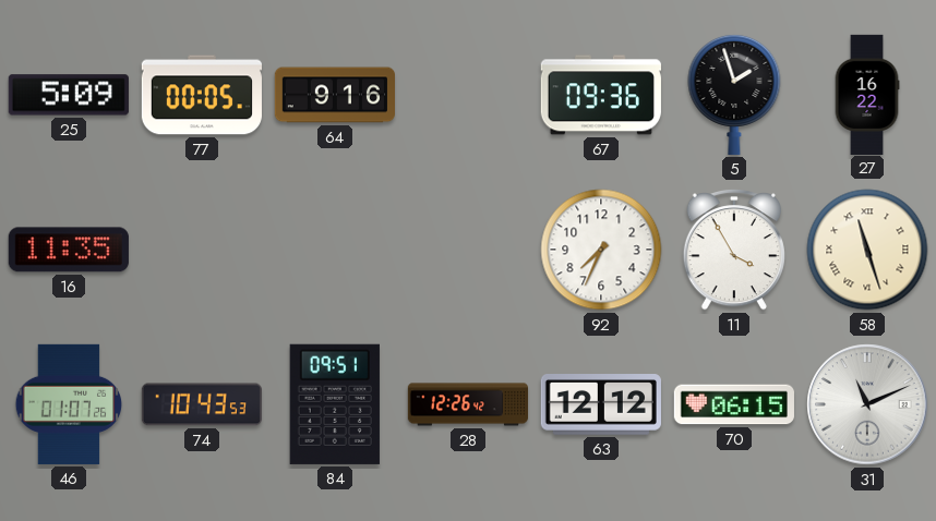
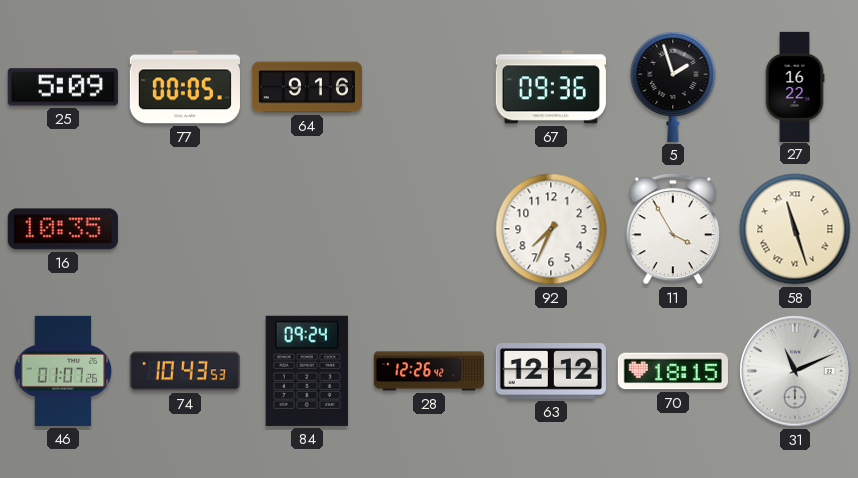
16: 11:35 -> 10:35 (63, 229)
84: 09:51 -> 09:24 (307, 371)
70: 06:15 -> 18:15 (673, 371)
